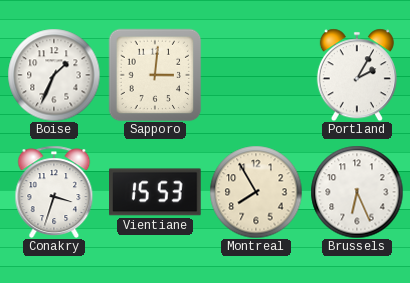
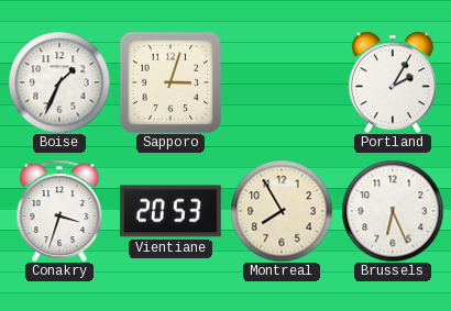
Sapporo: 3:01 -> 3:03 (170, 82)
Vientiane: 15:53 -> 20:53 (172, 211)
